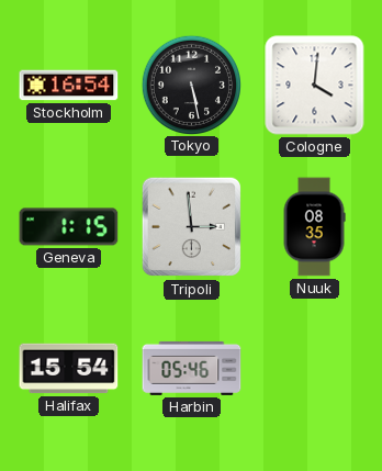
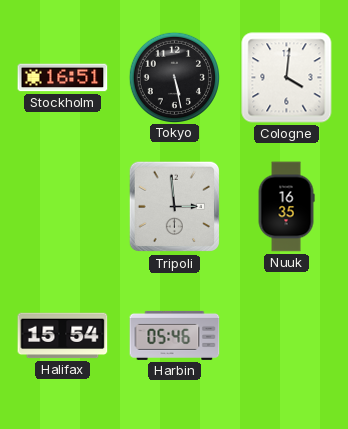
Stockholm: 16:54 -> 16:51 (63, 78)
Geneva: 1:15 -> none (69, 227)
Nuuk: 08:35 -> 16:35 (286, 207)
